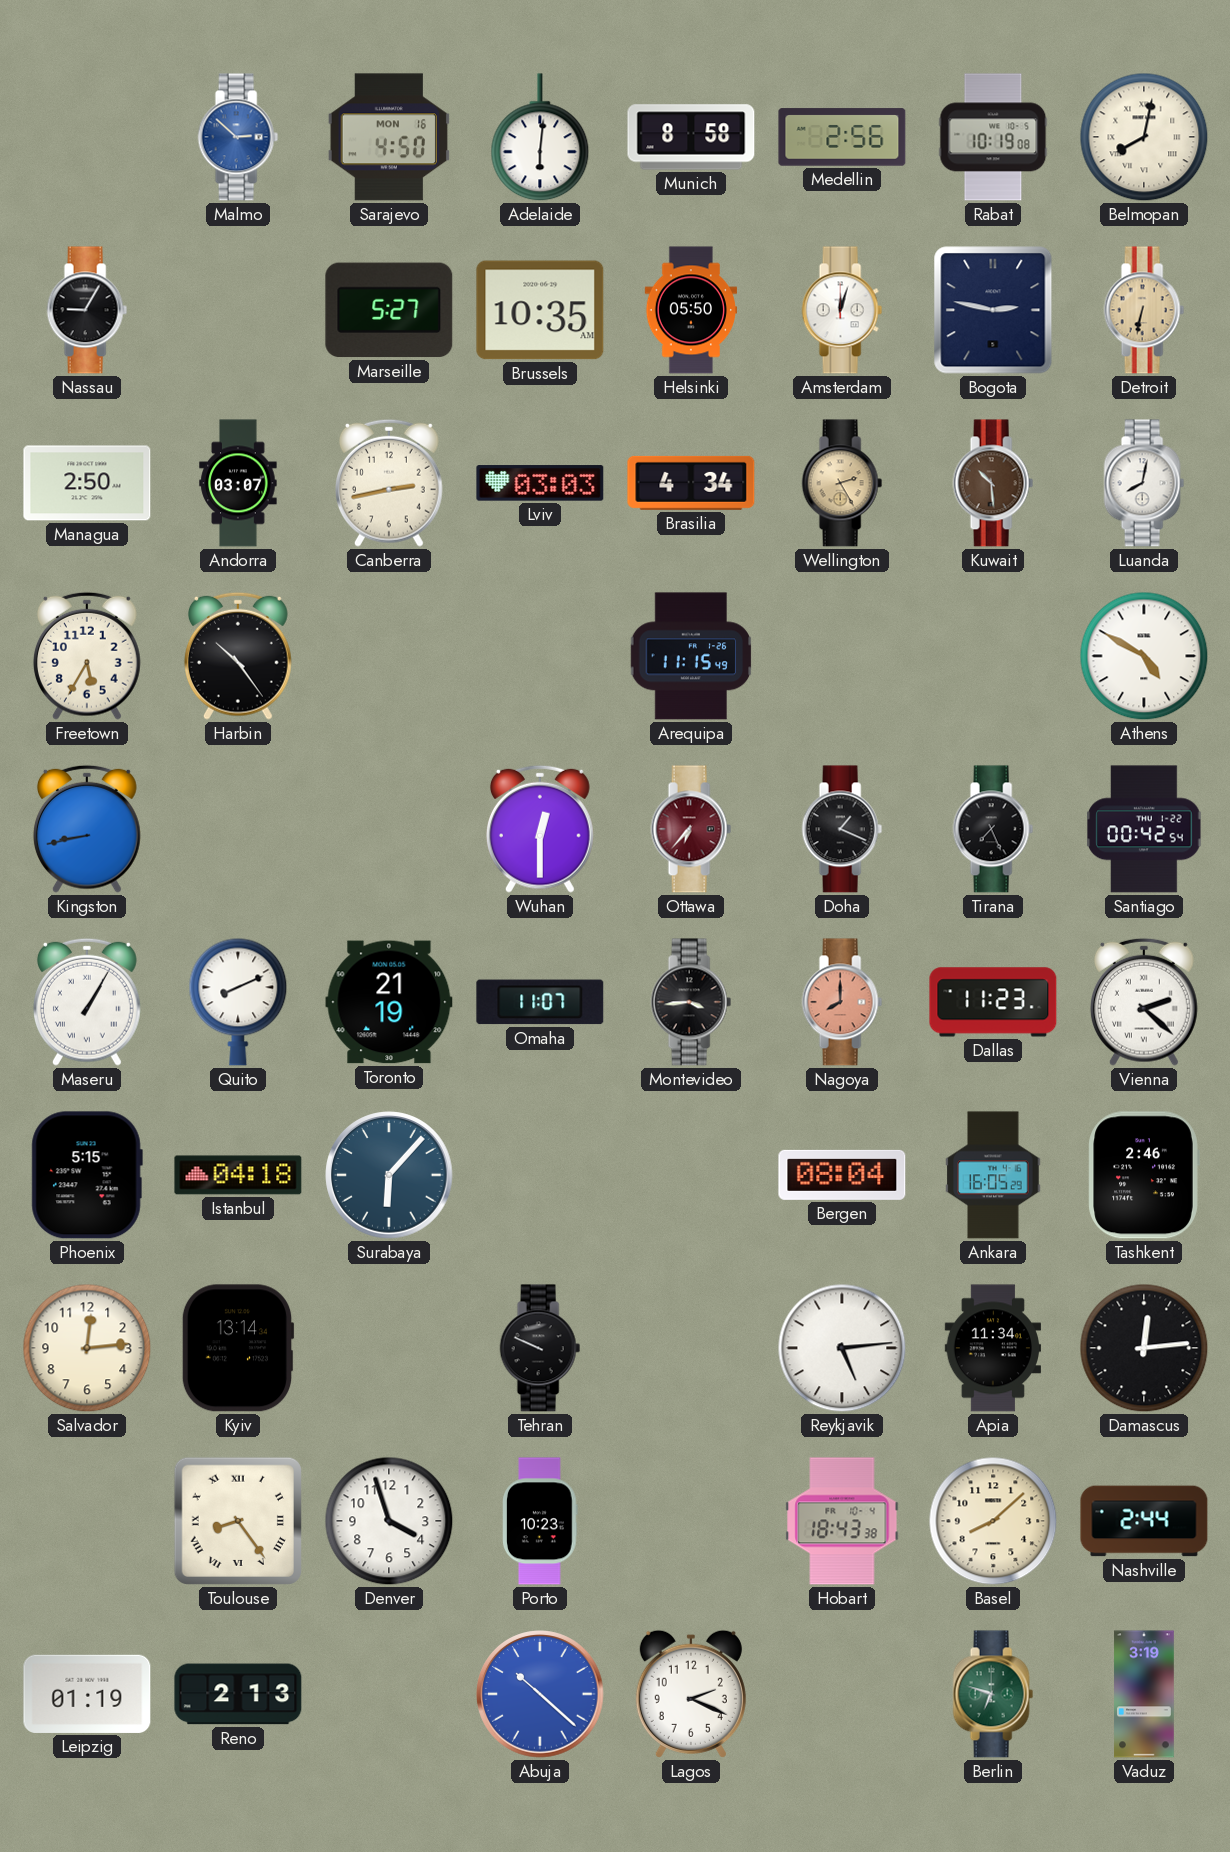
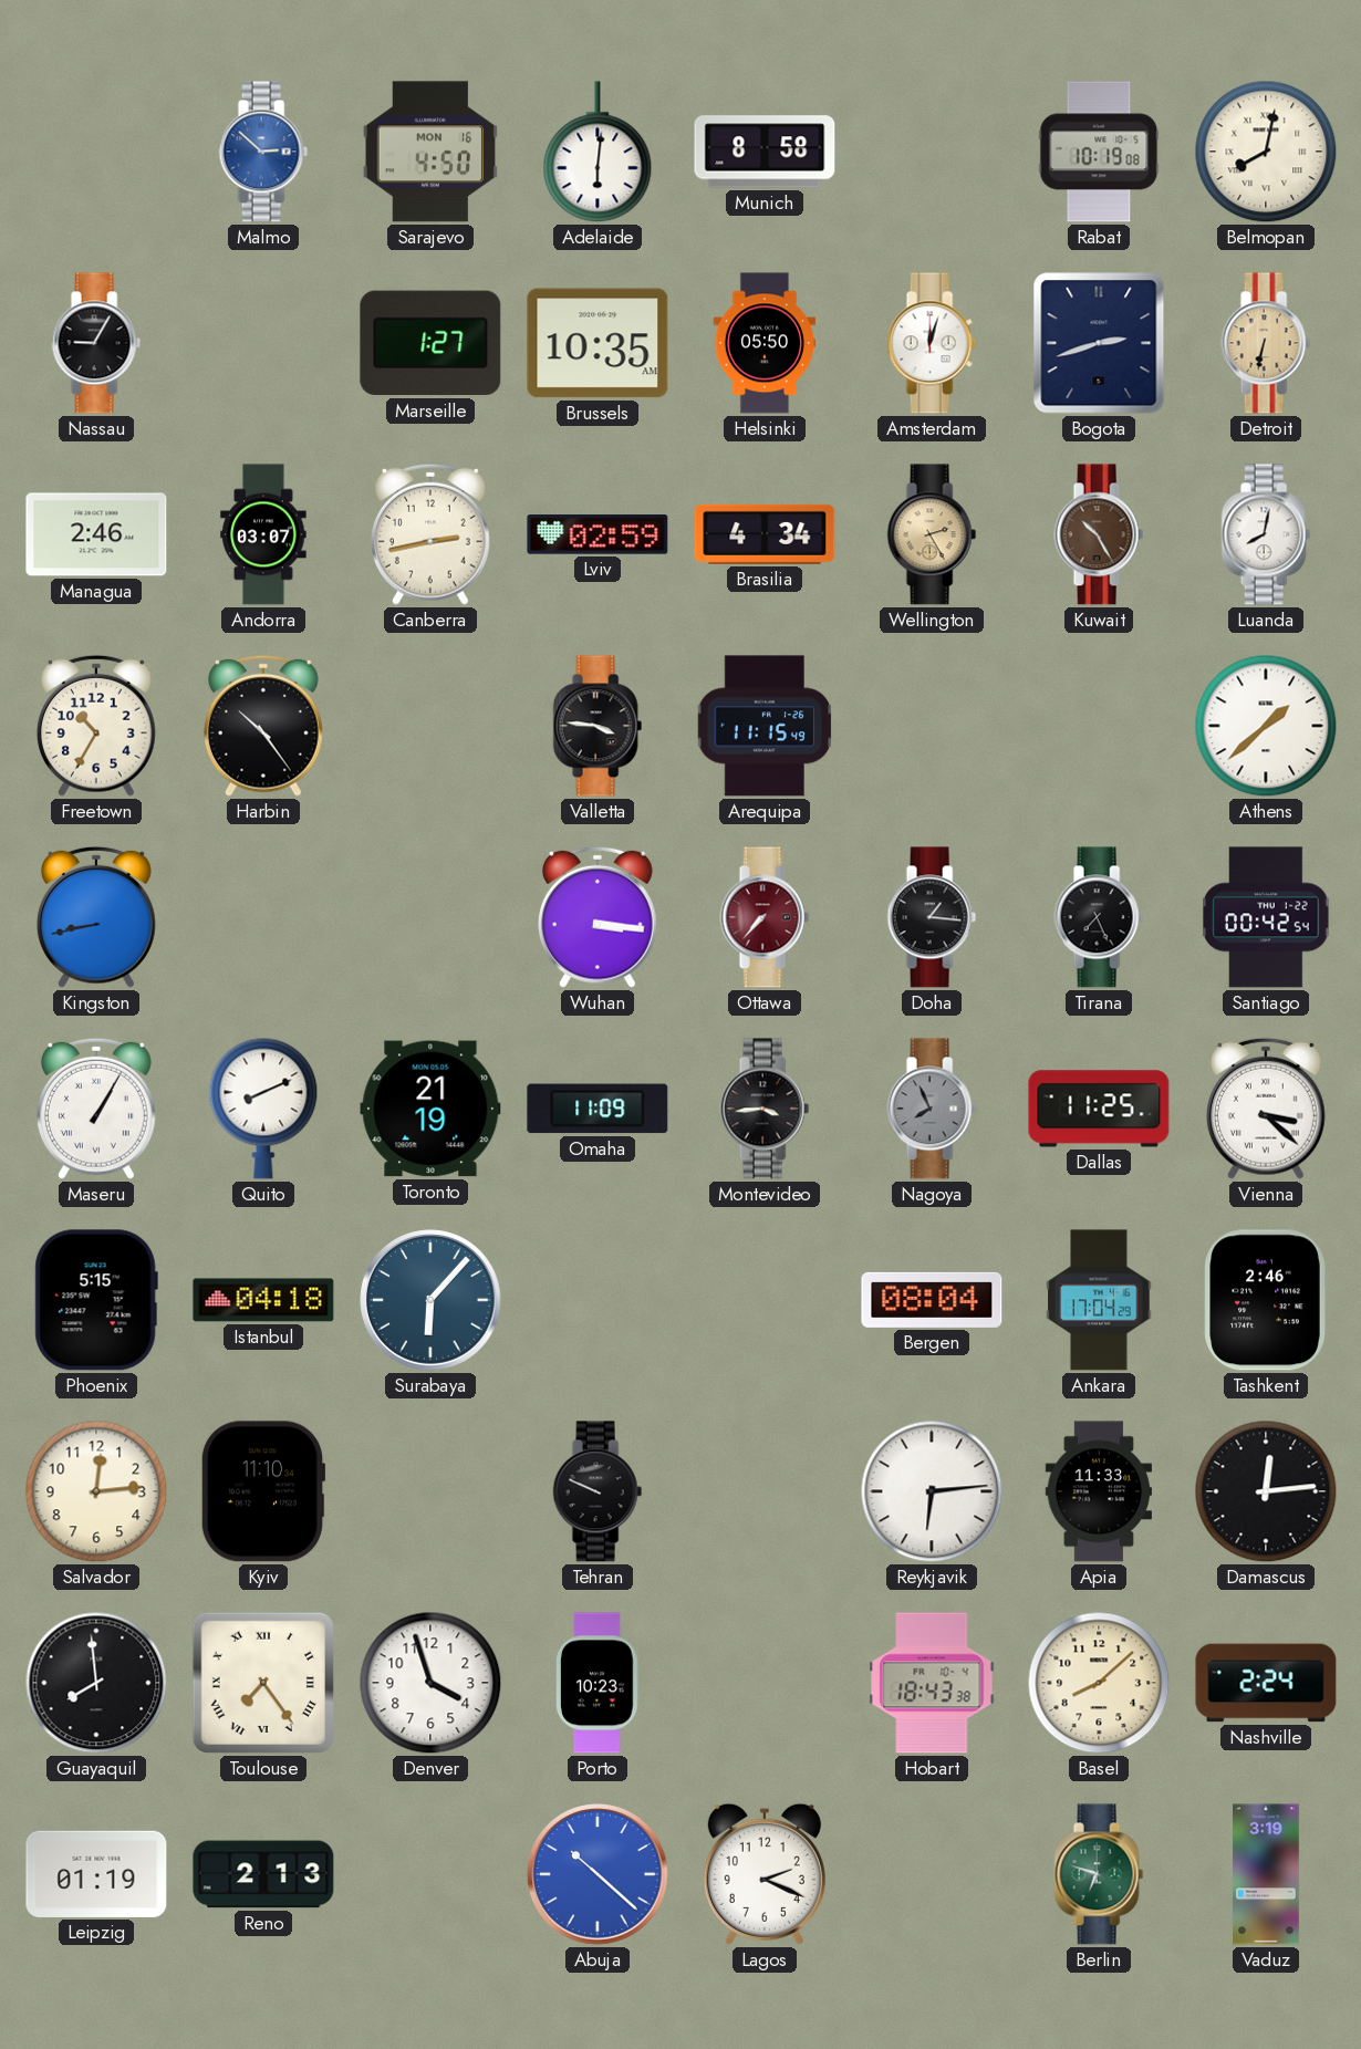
Medellin: 2:56 -> none (842, 137)
Marseille: 5:27 -> 1:27 (430, 343)
Bogota: 2:47 -> 2:42 (1099, 343)
Managua: 2:50 -> 2:46 (96, 534)
Lviv: 03:03 -> 02:59 (598, 534)
Kuwait: 10:29 -> 10:25 (1099, 534)
Freetown: 5:35 -> 10:35 (96, 726)
Valletta: none -> 3:46 (598, 726)
Athens: 4:50 -> 1:38 (1266, 726)
Wuhan: 12:30 -> 3:16 (598, 917)
Ottawa: 6:37 -> 7:37 (765, 917)
Doha: 1:19 -> 1:16 (932, 917)
Omaha: 11:07 -> 11:09 (598, 1109)
Nagoya: 8:00 -> 7:56 (932, 1109)
Nagoya dial: salmon -> grey (932, 1109)
Dallas: 11:23 -> 11:25 (1099, 1109)
Vienna: 2:22 -> 3:22 (1266, 1109)
Ankara: 16:05 -> 17:04 (1099, 1300)
Kyiv: 13:14 -> 11:10 (263, 1491)
Reykjavik: 5:14 -> 6:14 (932, 1491)
Apia: 11:34 -> 11:33 (1098, 1491)
Guayaquil: none -> 7:59 (96, 1683)
Toulouse: 8:24 -> 7:24 (263, 1683)
Nashville: 2:44 -> 2:24 (1266, 1683)
